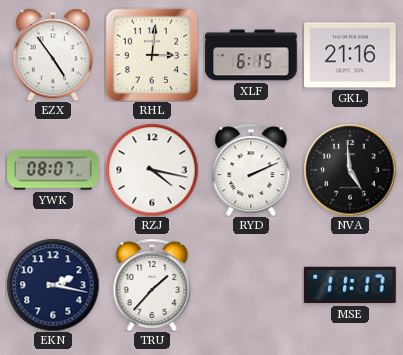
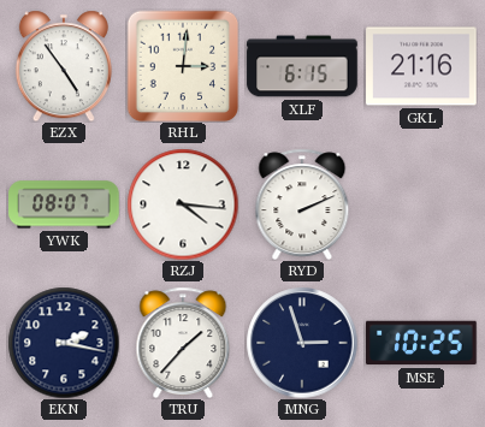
RZJ: 4:17 -> 4:16 (183, 204)
NVA: 4:59 -> none (350, 170)
MNG: none -> 2:57 (302, 343)
MSE: 11:17 -> 10:25 (421, 343)
